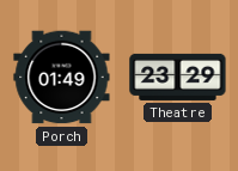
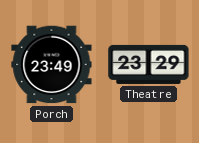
Porch: 01:49 -> 23:49 (52, 65)
